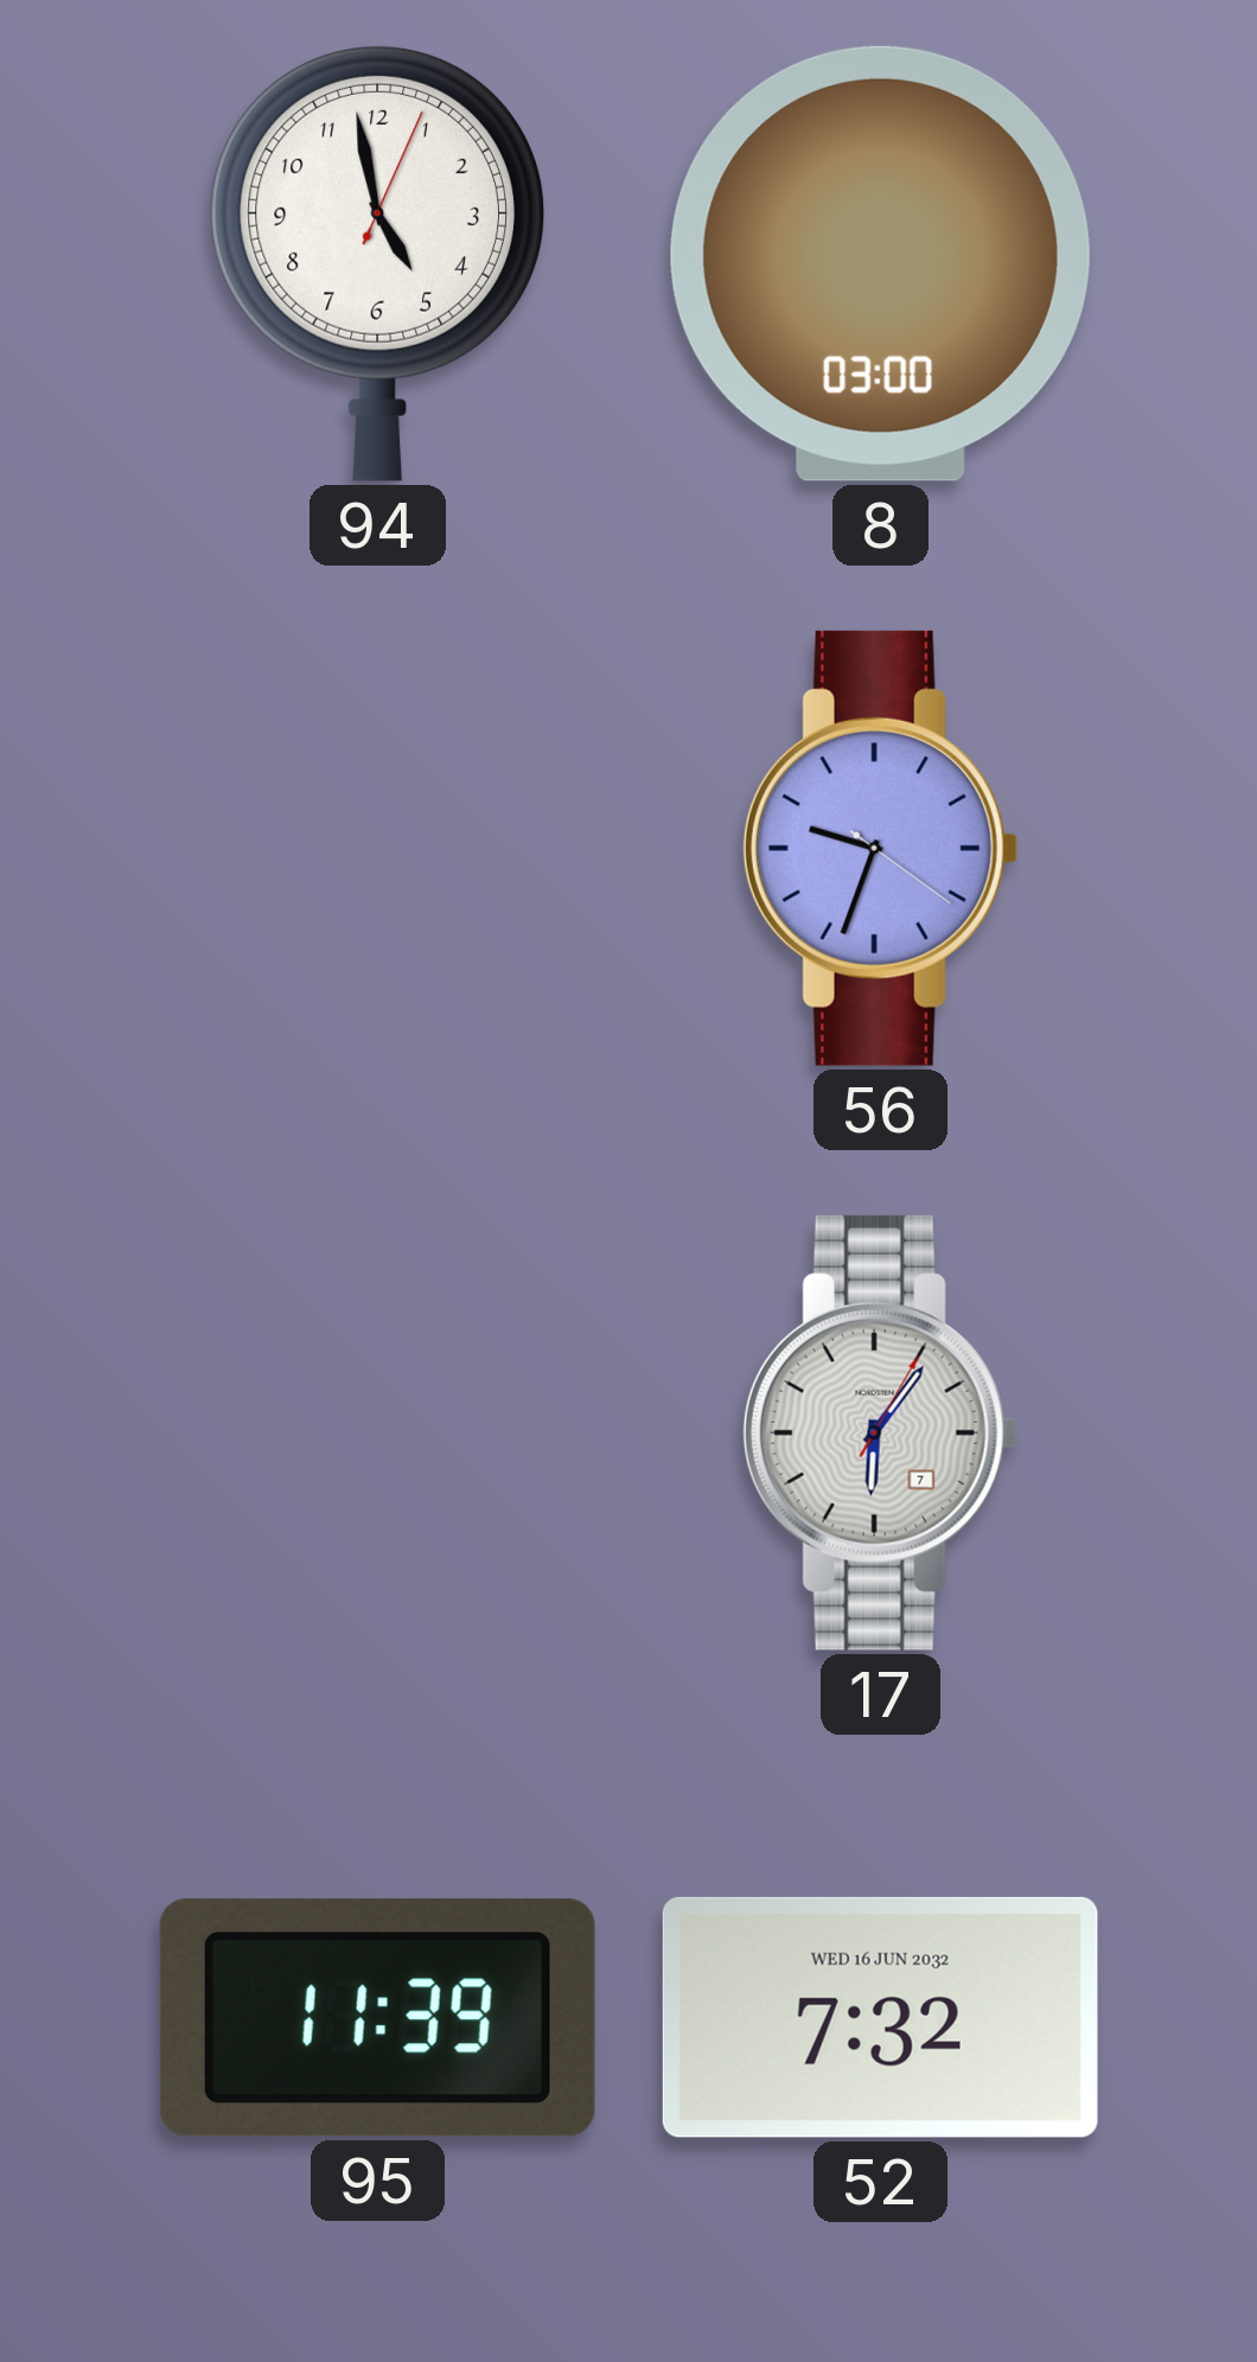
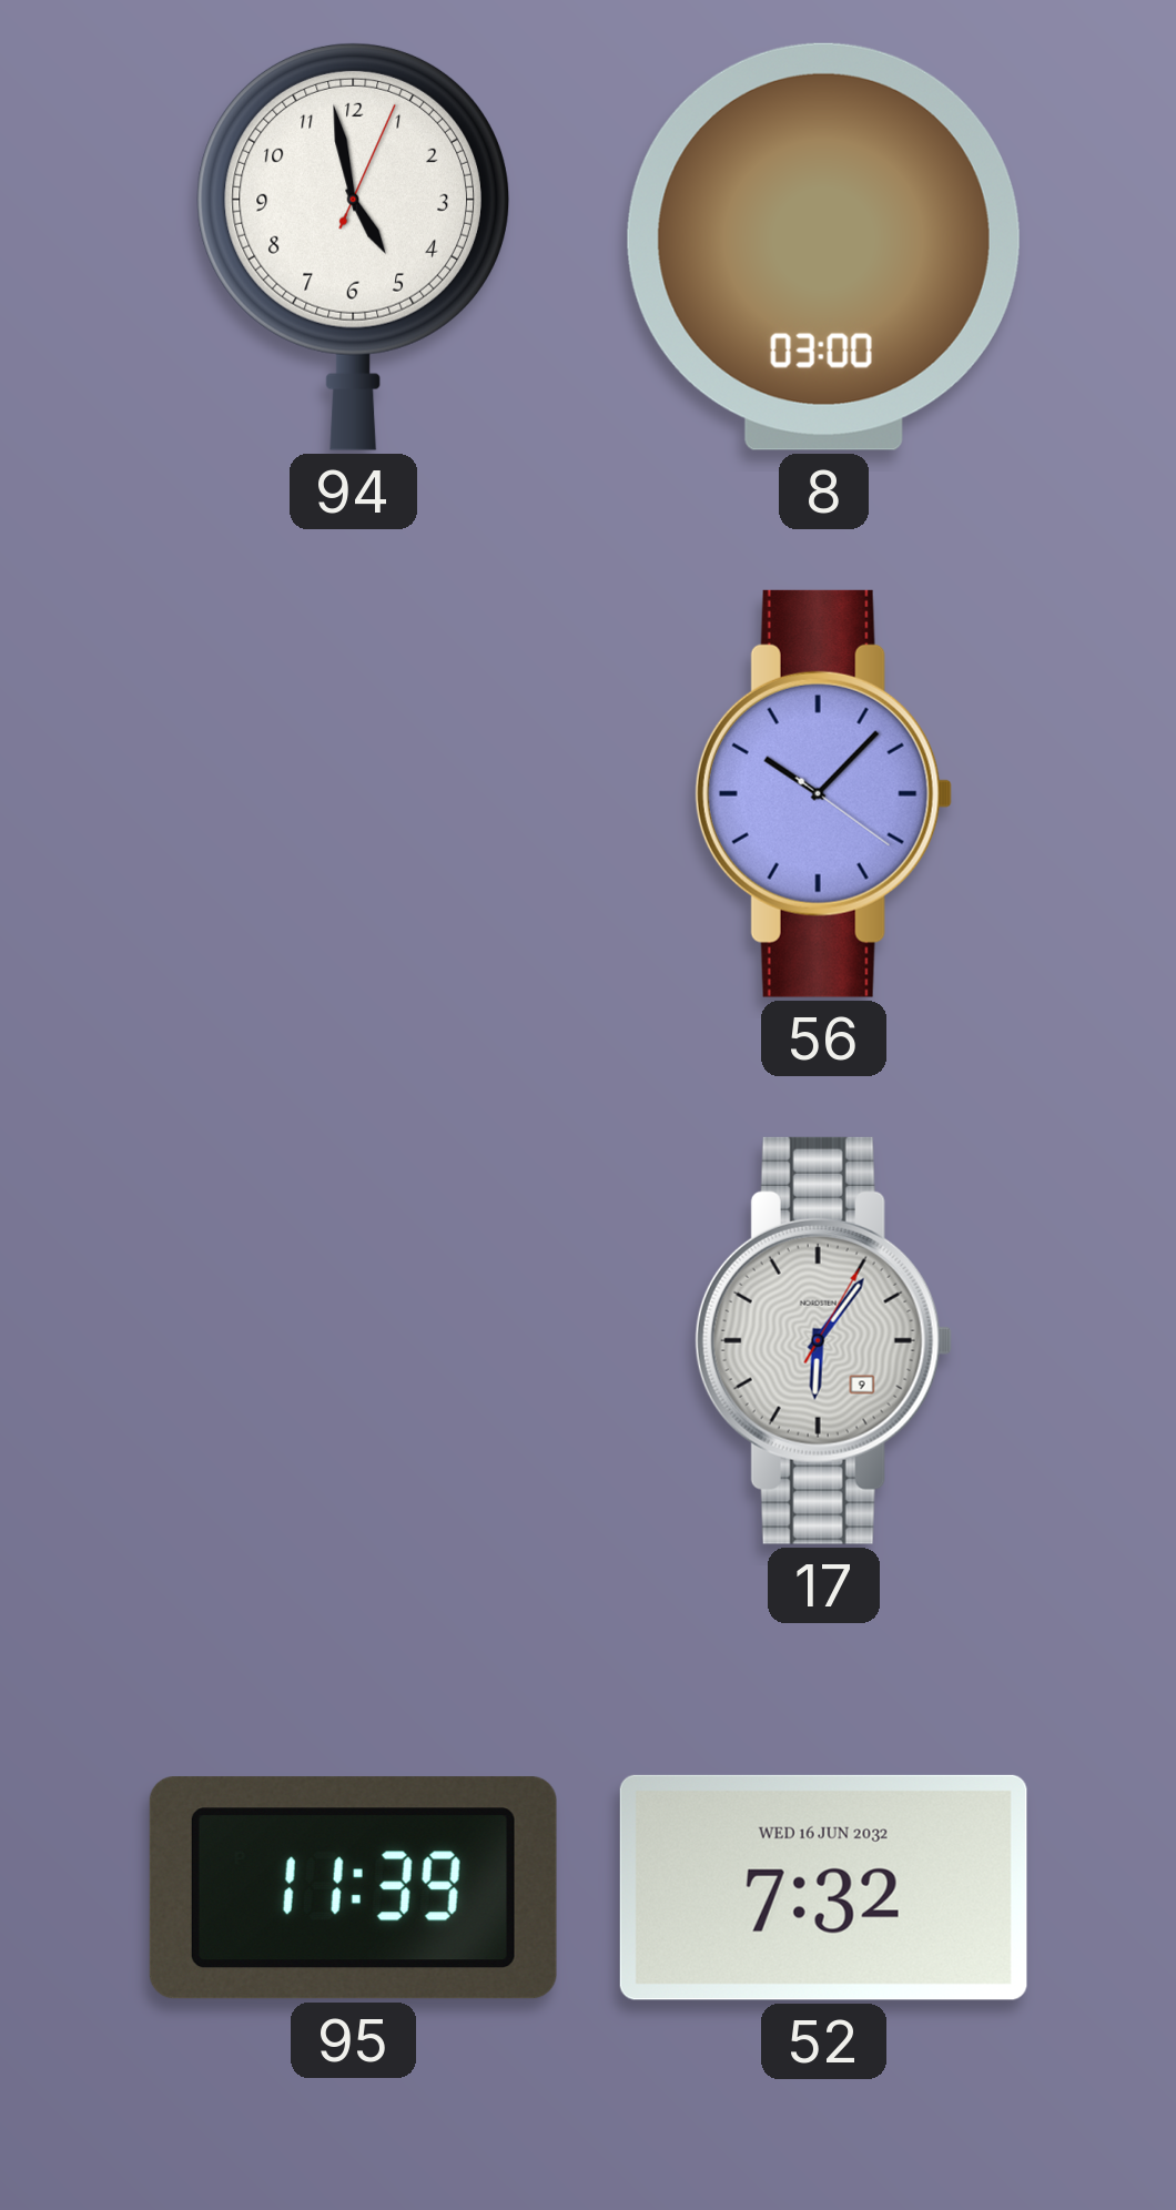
56: 9:33 -> 10:07 (823, 793)
17 date: 7 -> 9 (823, 1340)
